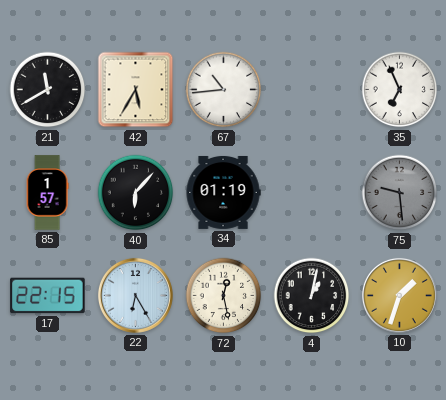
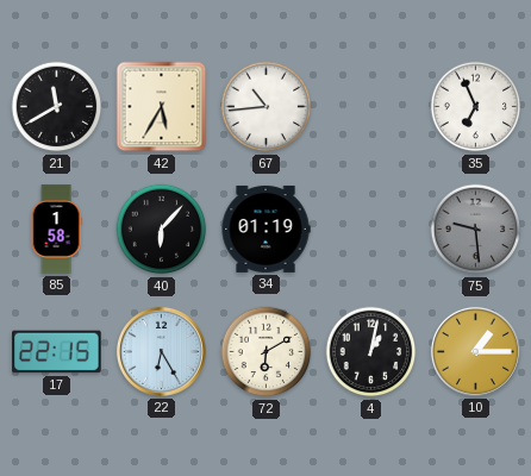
85: 1:57 -> 1:58 (56, 230)
72: 12:28 -> 6:10 (267, 352)
10: 1:33 -> 1:15 (475, 351)
